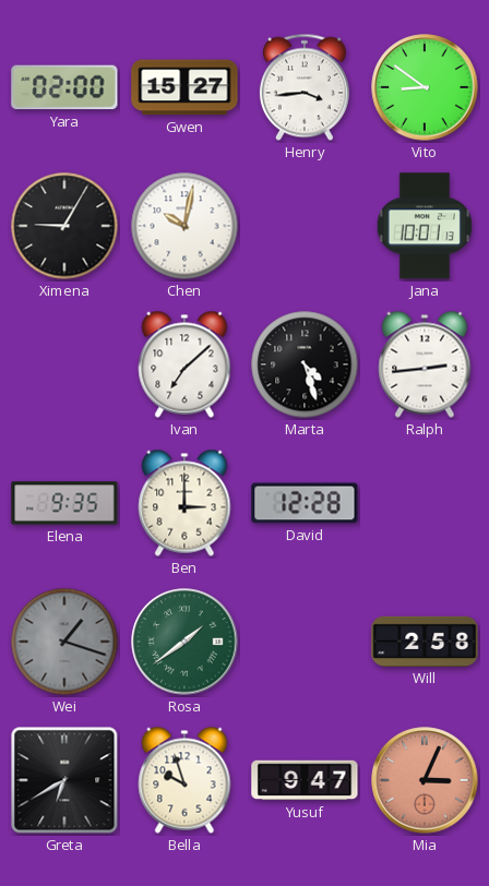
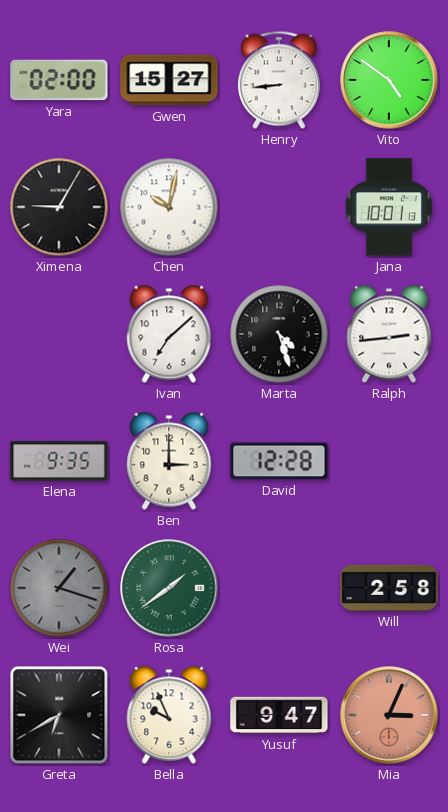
Henry: 3:44 -> 8:44 (279, 80)
Vito: 8:51 -> 4:51 (389, 80)
Bella: 9:57 -> 9:56 (169, 715)
